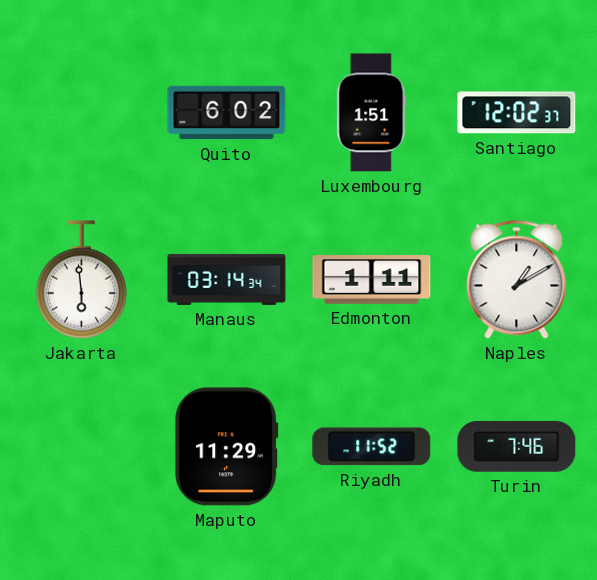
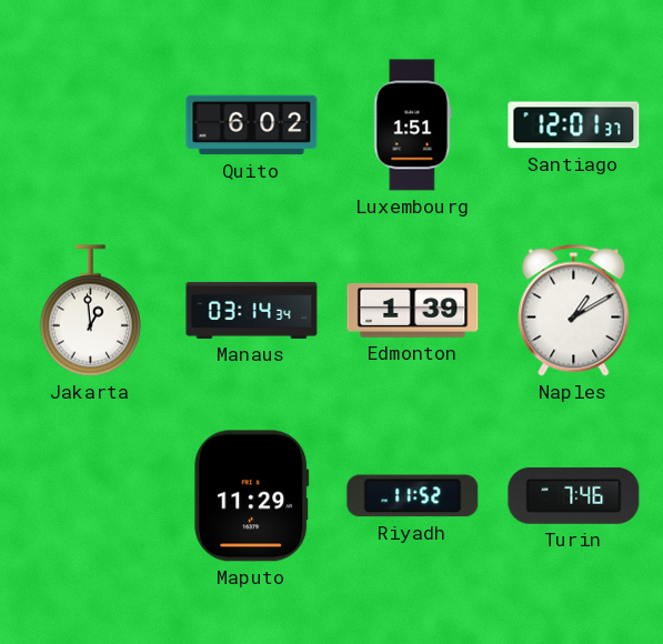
Santiago: 12:02 -> 12:01 (574, 125)
Jakarta: 5:59 -> 12:59 (90, 311)
Edmonton: 1:11 -> 1:39 (413, 311)
